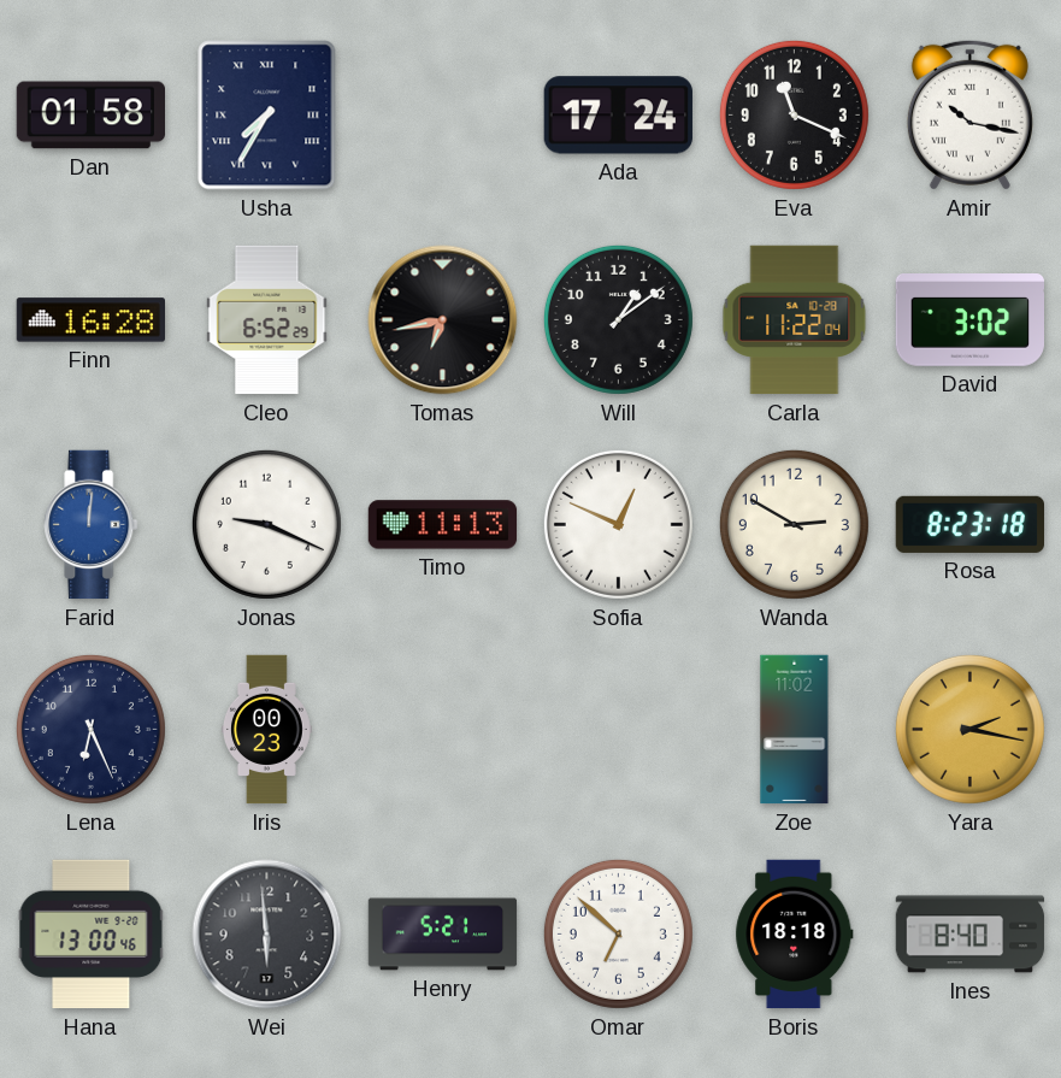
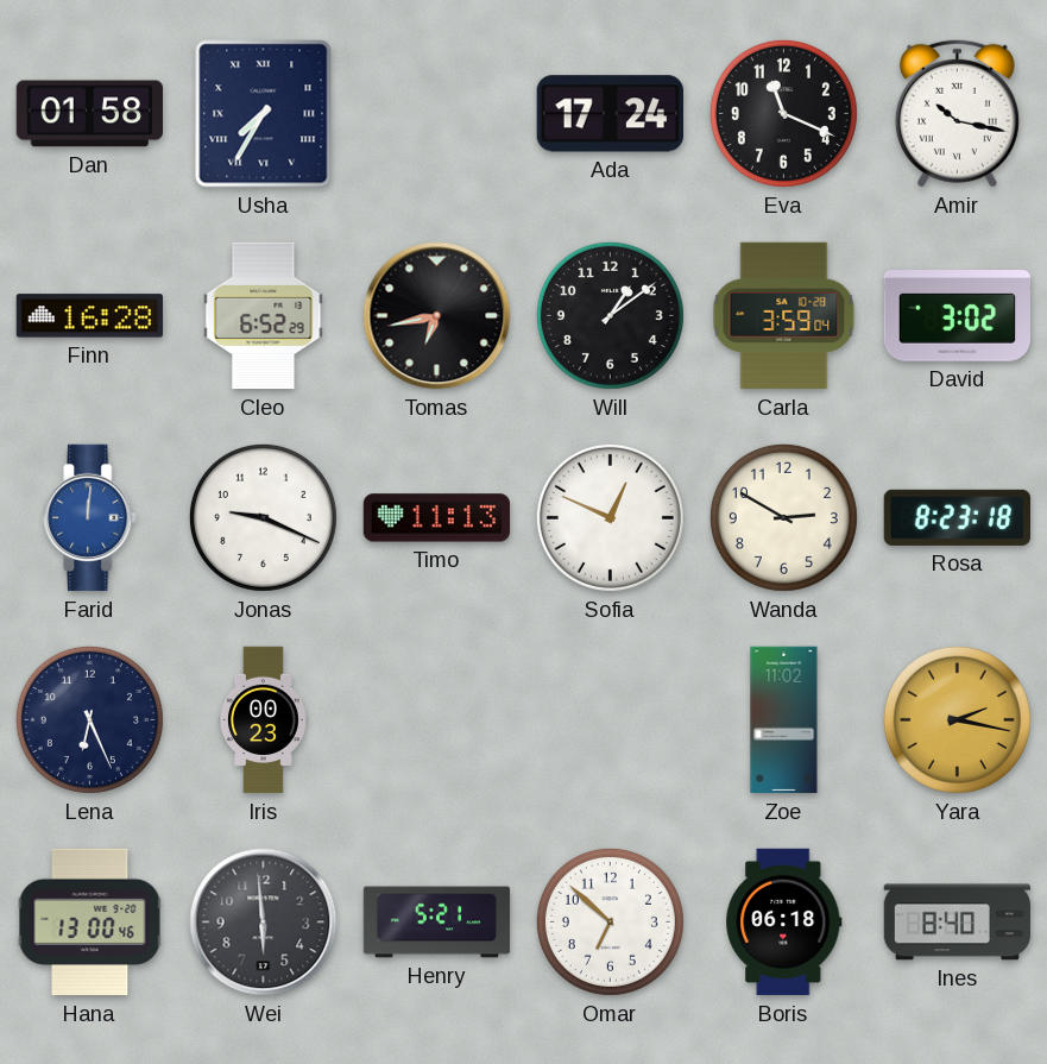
Carla: 11:22 -> 3:59 (784, 316)
Boris: 18:18 -> 06:18 (784, 923)
